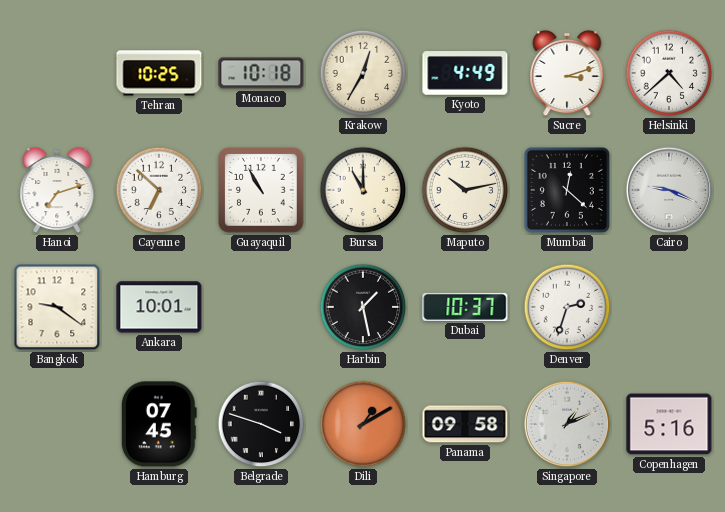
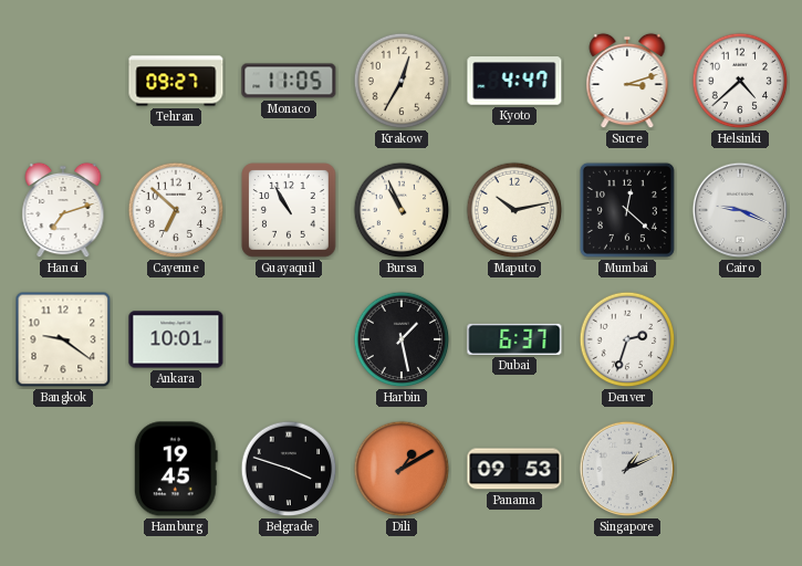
Tehran: 10:25 -> 09:27 (176, 81)
Monaco: 10:18 -> 11:05 (289, 81)
Kyoto: 4:49 -> 4:47 (514, 81)
Bursa: 11:00 -> 10:56 (402, 210)
Dubai: 10:37 -> 6:37 (514, 339)
Hamburg: 07:45 -> 19:45 (176, 469)
Panama: 09:58 -> 09:53 (514, 469)
Copenhagen: 5:16 -> none (669, 424)
